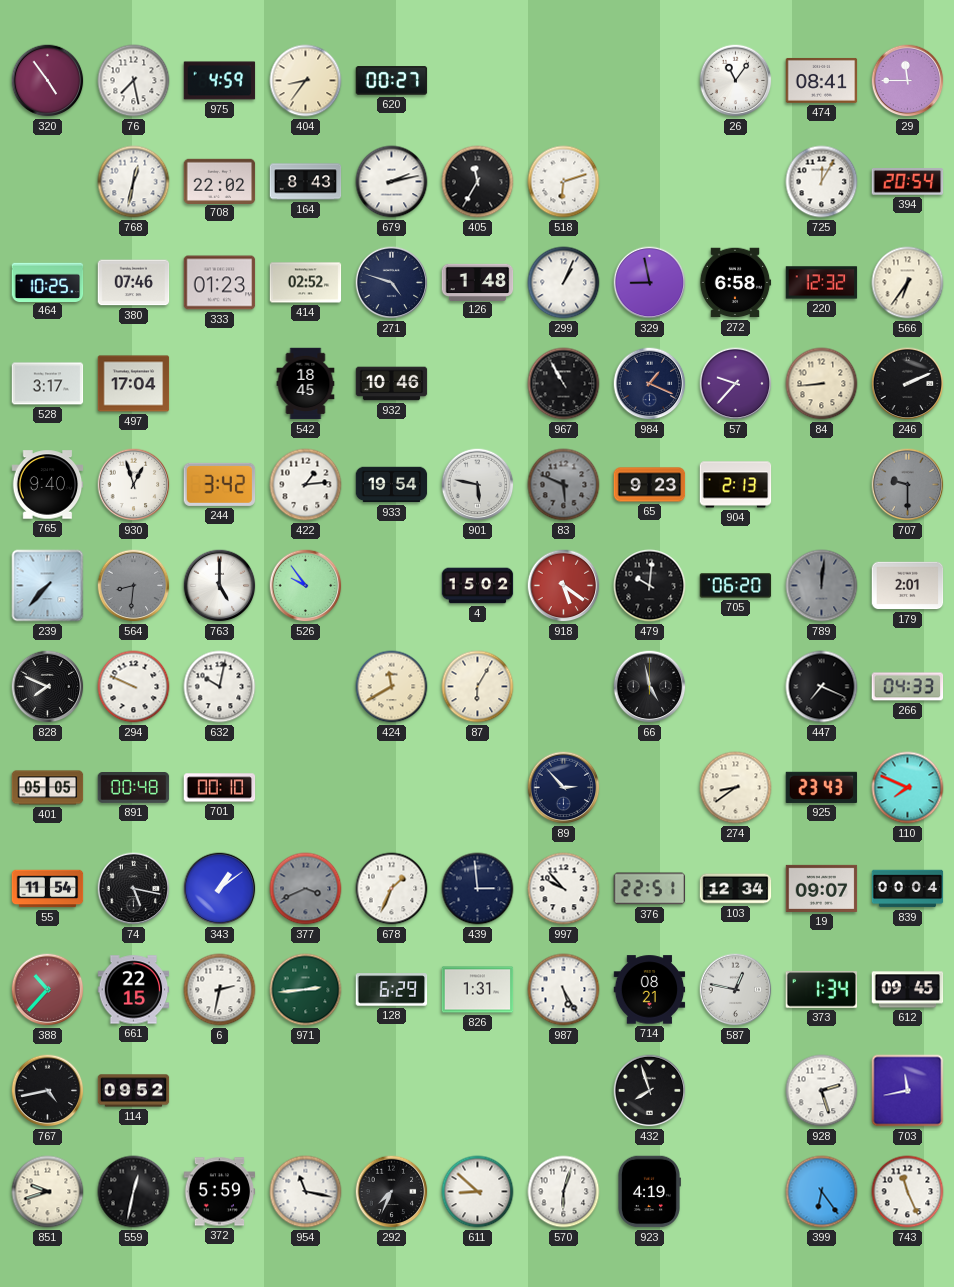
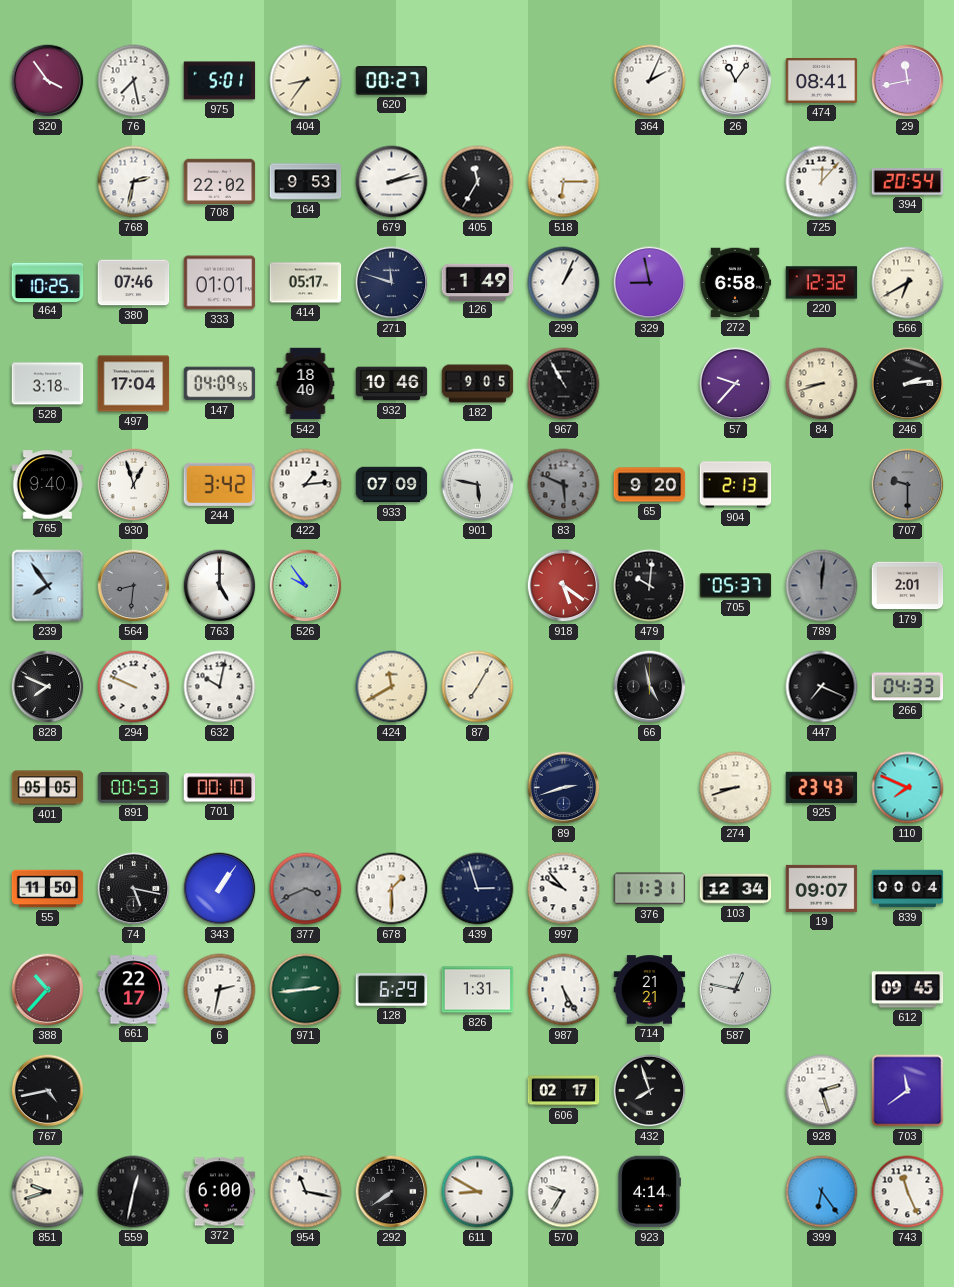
320: 4:54 -> 3:54 (48, 81)
975: 4:59 -> 5:01 (220, 81)
364: none -> 2:04 (650, 81)
29: 11:45 -> 11:43 (908, 81)
768: 12:32 -> 2:32 (134, 182)
164: 8:43 -> 9:53 (306, 182)
518: 6:12 -> 6:15 (564, 182)
725: 12:05 -> 12:07 (822, 182)
333: 01:23 -> 01:01 (220, 283)
414: 02:52 -> 05:17 (306, 283)
271: 4:48 -> 11:48 (392, 283)
126: 1:48 -> 1:49 (478, 282)
566: 6:36 -> 6:40 (908, 283)
528: 3:17 -> 3:18 (48, 384)
147: none -> 04:09 (220, 384)
542: 18:45 -> 18:40 (306, 384)
182: none -> 9:05 (478, 384)
984: 1:19 -> none (650, 384)
84: 8:44 -> 8:42 (822, 384)
246: 2:11 -> 2:14 (908, 384)
933: 19:54 -> 07:09 (392, 485)
65: 9:23 -> 9:20 (650, 485)
239: 7:37 -> 7:54 (48, 586)
4: 15:02 -> none (478, 586)
705: 06:20 -> 05:37 (736, 586)
87: 6:05 -> 7:05 (478, 687)
891: 00:48 -> 00:53 (134, 788)
89: 2:53 -> 2:42 (564, 788)
274: 8:39 -> 8:42 (736, 788)
55: 11:54 -> 11:50 (48, 889)
343: 1:09 -> 1:06 (220, 889)
678: 1:34 -> 1:30 (392, 889)
439: 2:59 -> 2:57 (478, 889)
376: 22:51 -> 11:31 (650, 889)
661: 22:15 -> 22:17 (134, 990)
714: 08:21 -> 21:21 (650, 990)
373: 1:34 -> none (822, 990)
114: 09:52 -> none (134, 1091)
606: none -> 02:17 (564, 1091)
703: 11:43 -> 11:39 (908, 1091)
372: 5:59 -> 6:00 (220, 1192)
292: 7:34 -> 7:39 (392, 1192)
611: 8:52 -> 8:50 (478, 1192)
570: 6:03 -> 9:35 (564, 1192)
923: 4:19 -> 4:14 (649, 1192)
